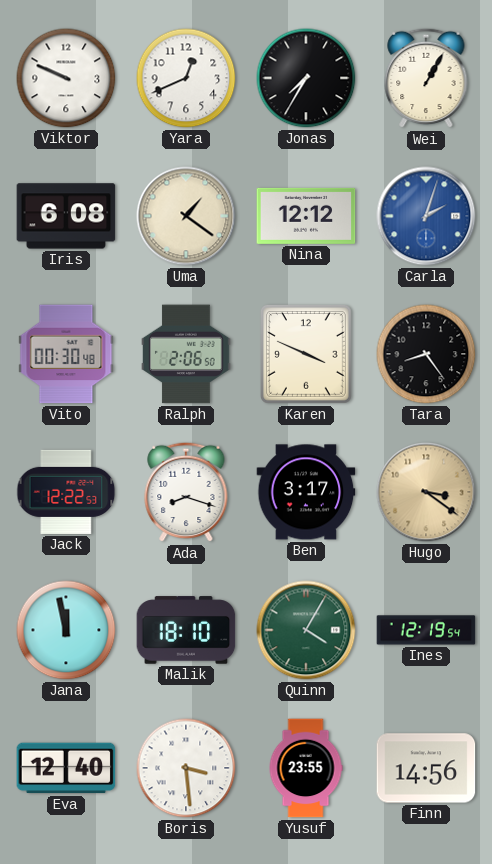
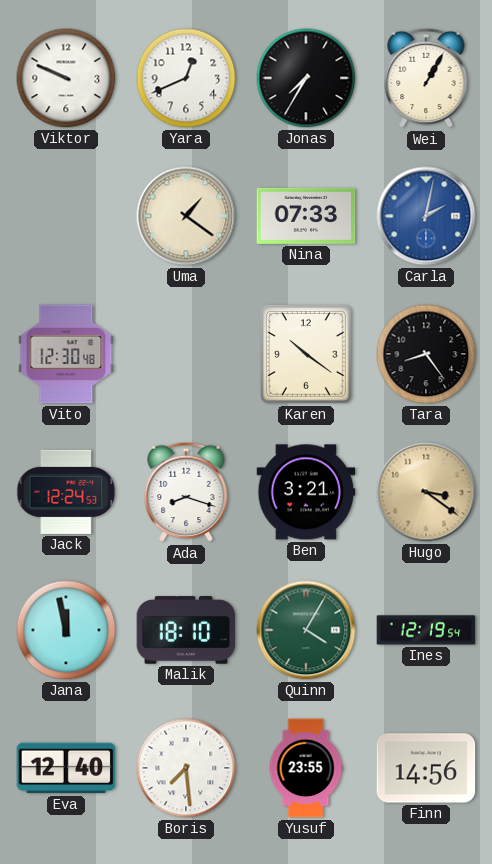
Iris: 6:08 -> none (66, 216)
Nina: 12:12 -> 07:33 (306, 216)
Carla: 2:03 -> 2:02 (426, 216)
Vito: 00:30 -> 12:30 (66, 354)
Ralph: 2:06 -> none (186, 354)
Karen: 3:49 -> 10:21 (306, 355)
Jack: 12:22 -> 12:24 (66, 492)
Ben: 3:17 -> 3:21 (306, 492)
Boris: 3:29 -> 7:29 (186, 768)
